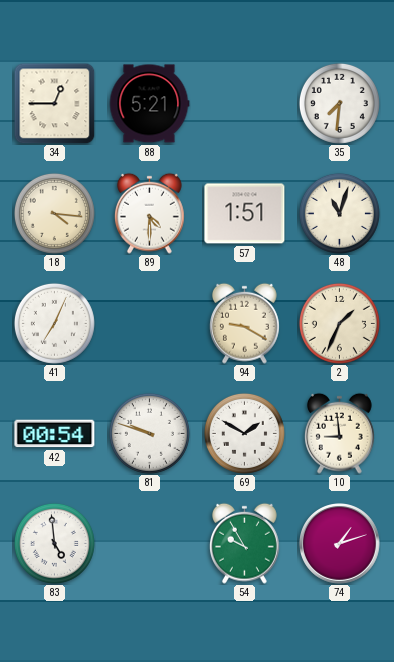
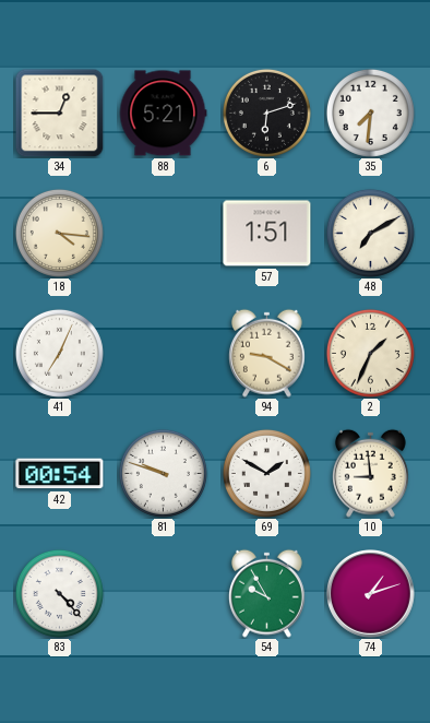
6: none -> 6:12 (266, 112)
89: 4:30 -> none (149, 213)
48: 11:03 -> 7:10 (370, 233)
83: 4:59 -> 4:23 (59, 593)
